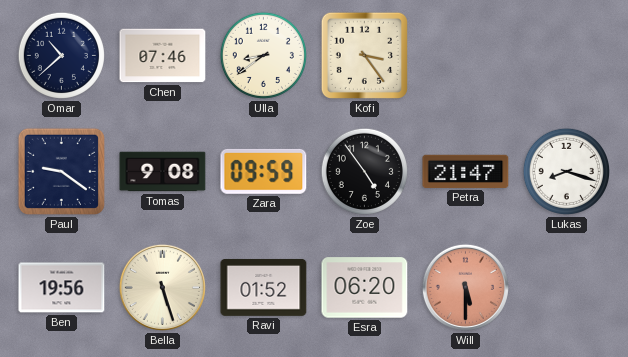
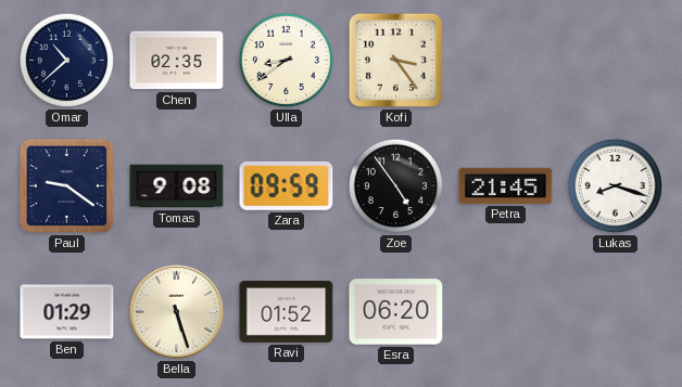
Chen: 07:46 -> 02:35 (177, 61)
Petra: 21:47 -> 21:45 (506, 185)
Ben: 19:56 -> 01:29 (67, 312)
Will: 5:30 -> none (465, 287)
